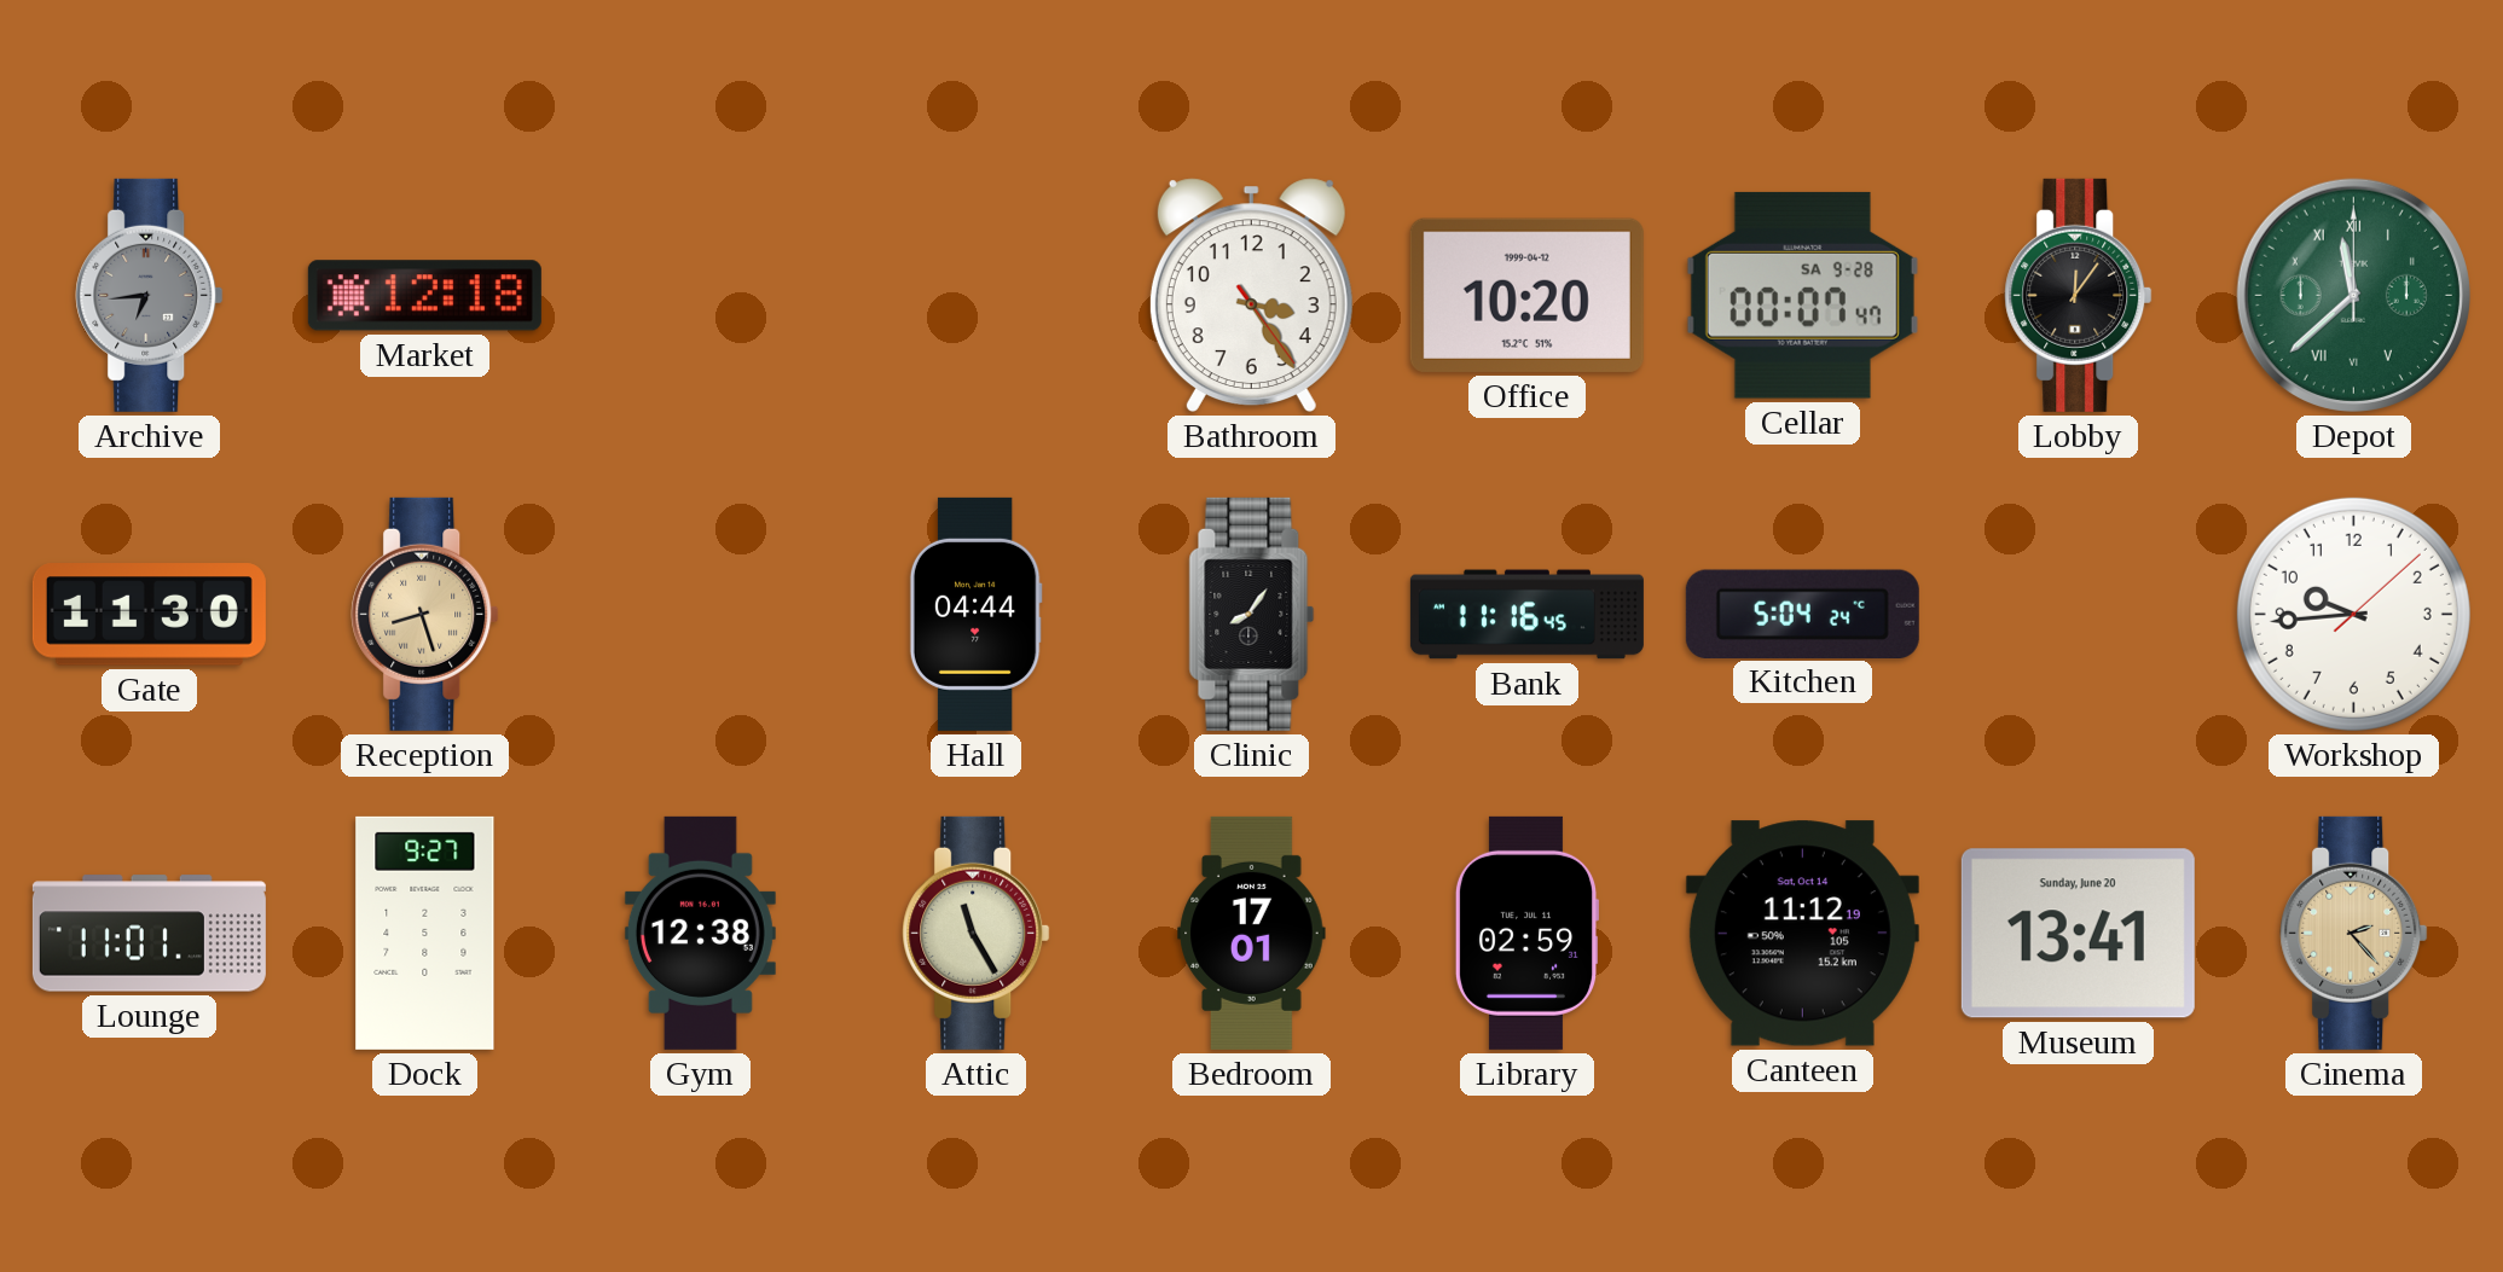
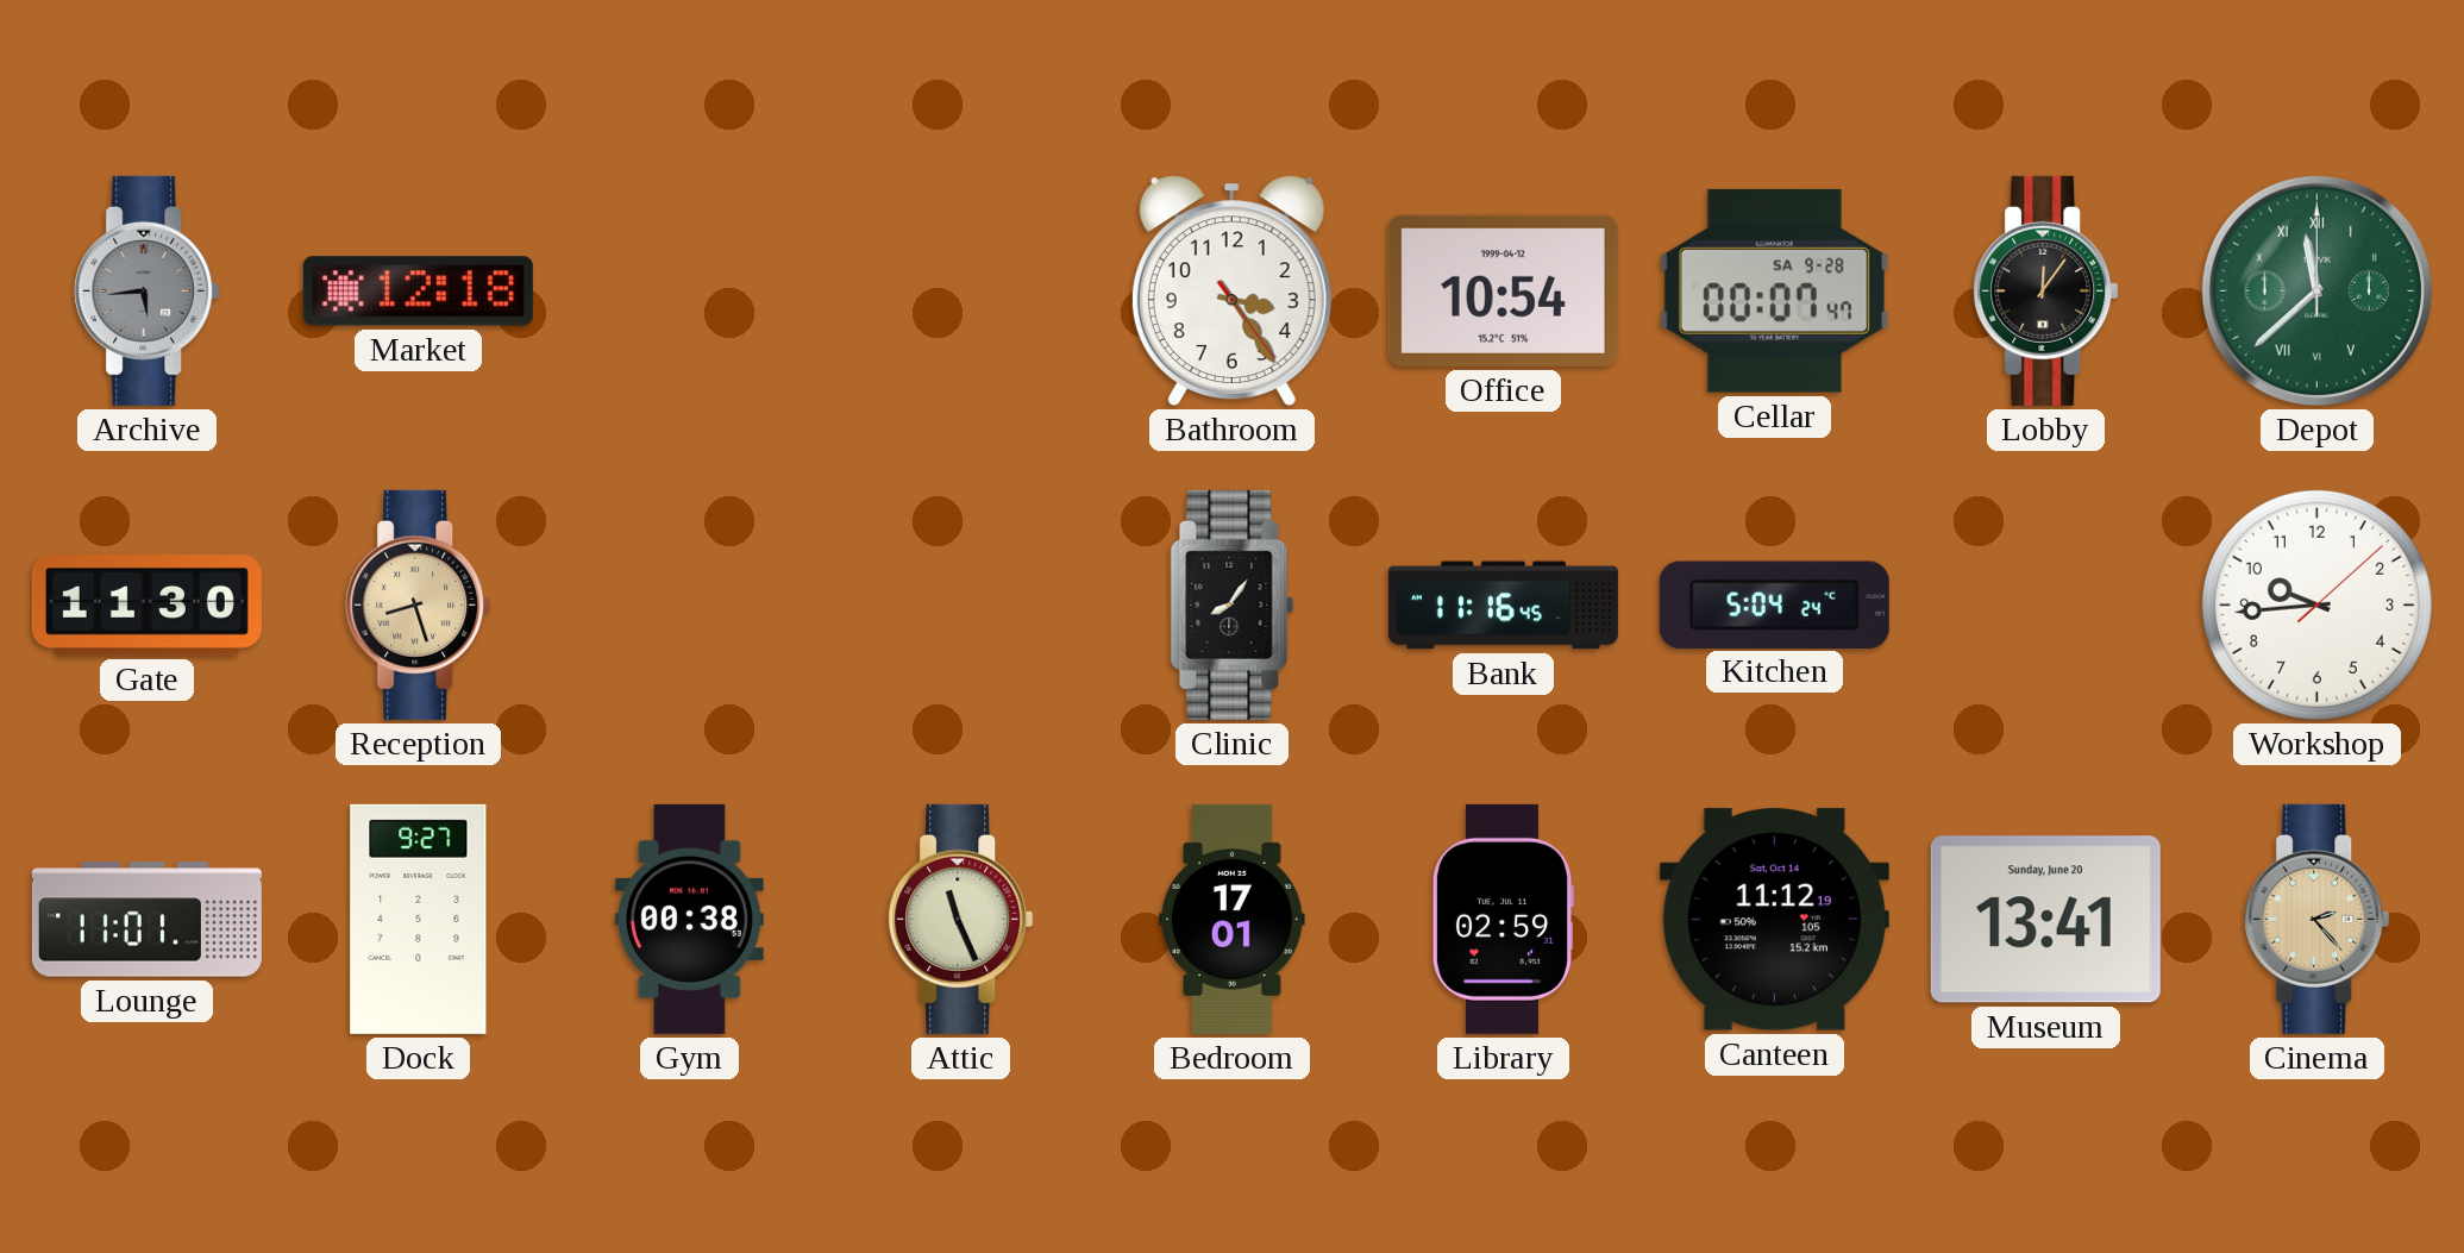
Archive: 6:44 -> 5:44 (148, 290)
Office: 10:20 -> 10:54 (1503, 290)
Hall: 04:44 -> none (975, 614)
Gym: 12:38 -> 00:38 (689, 919)
Attic: 11:25 -> 11:26 (961, 919)
